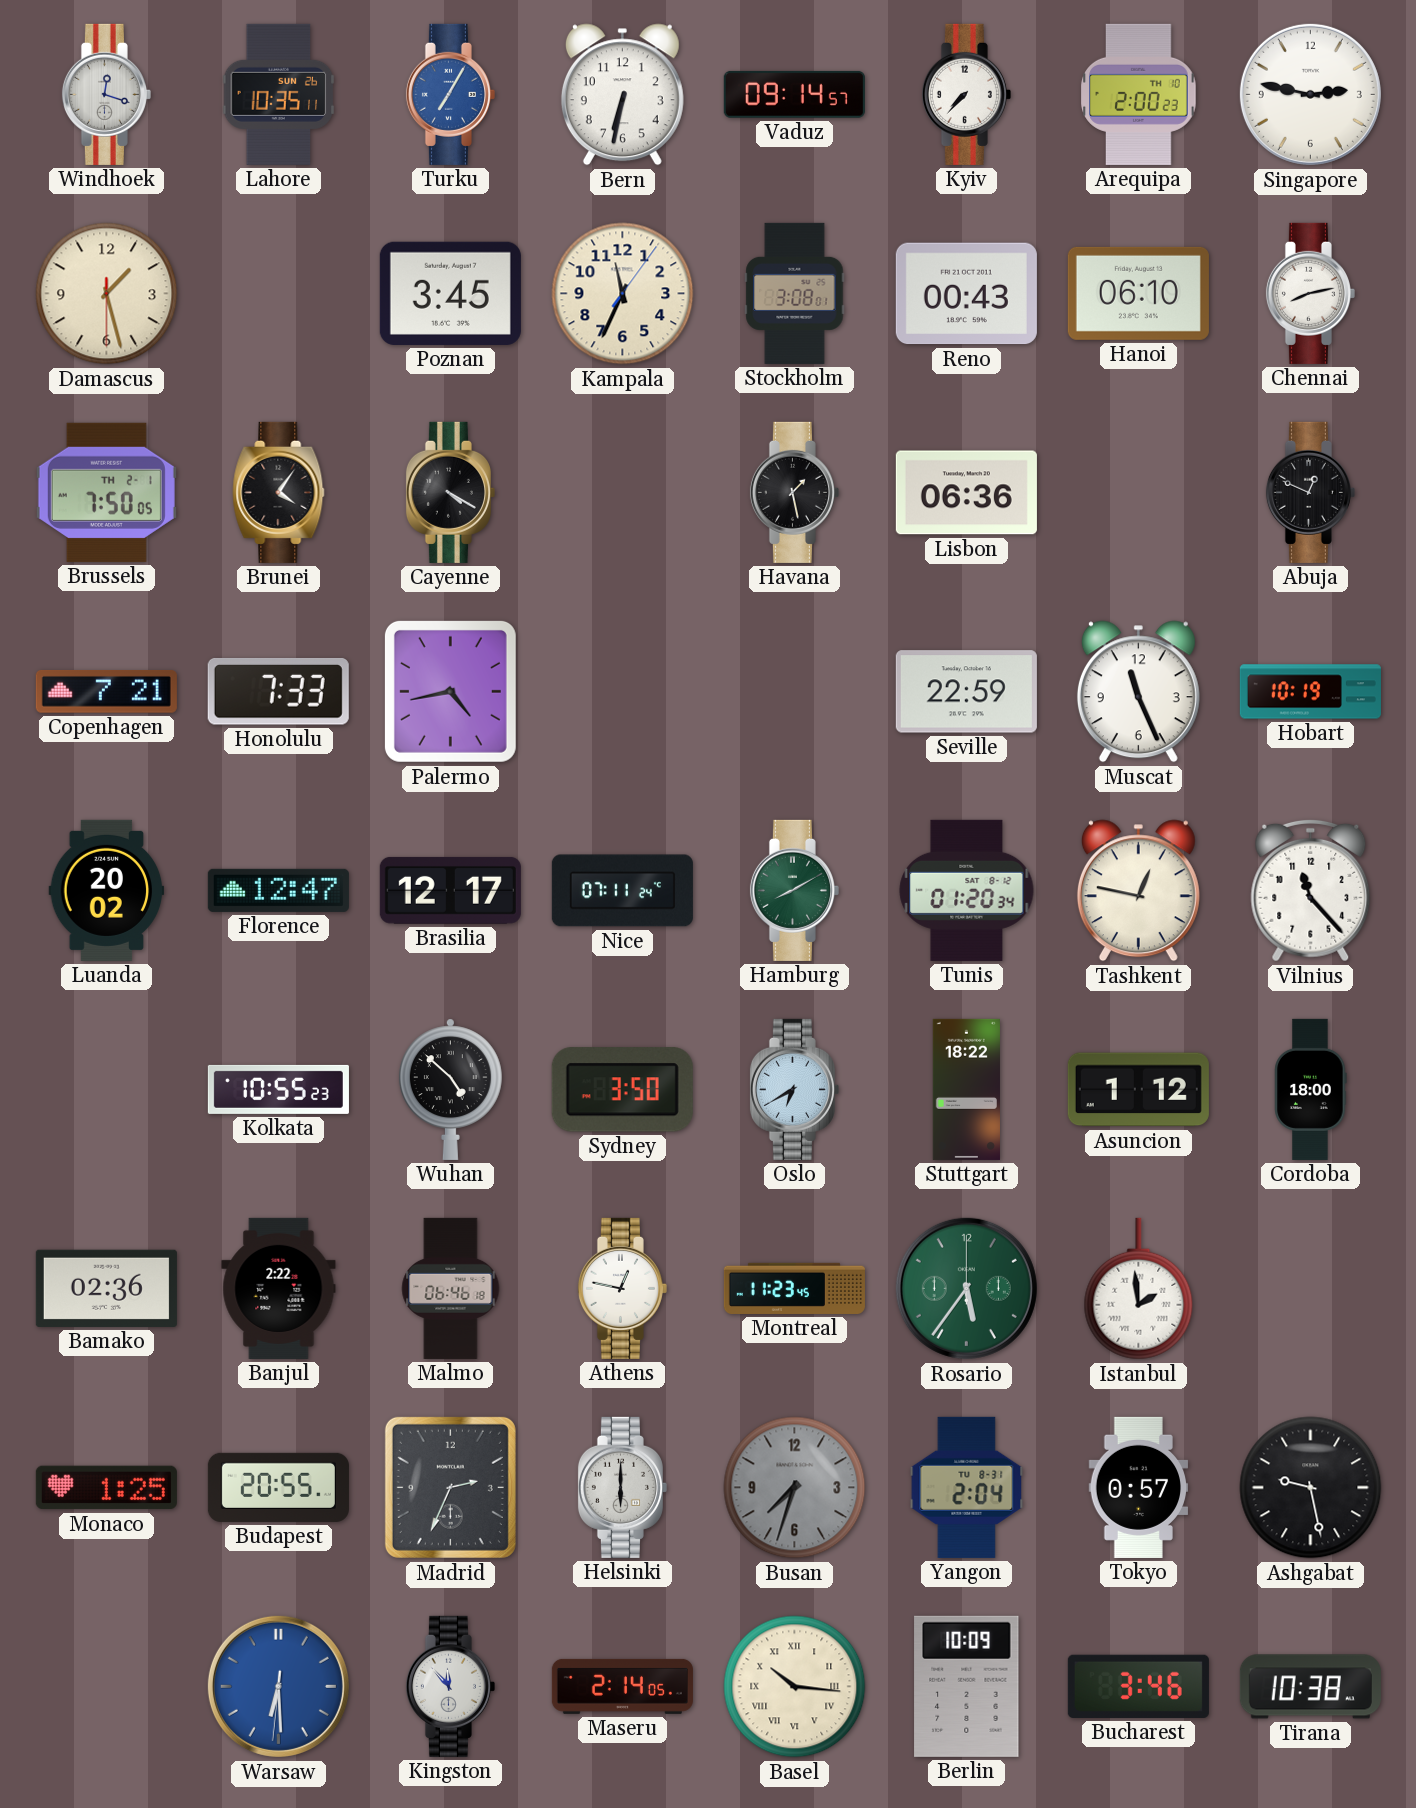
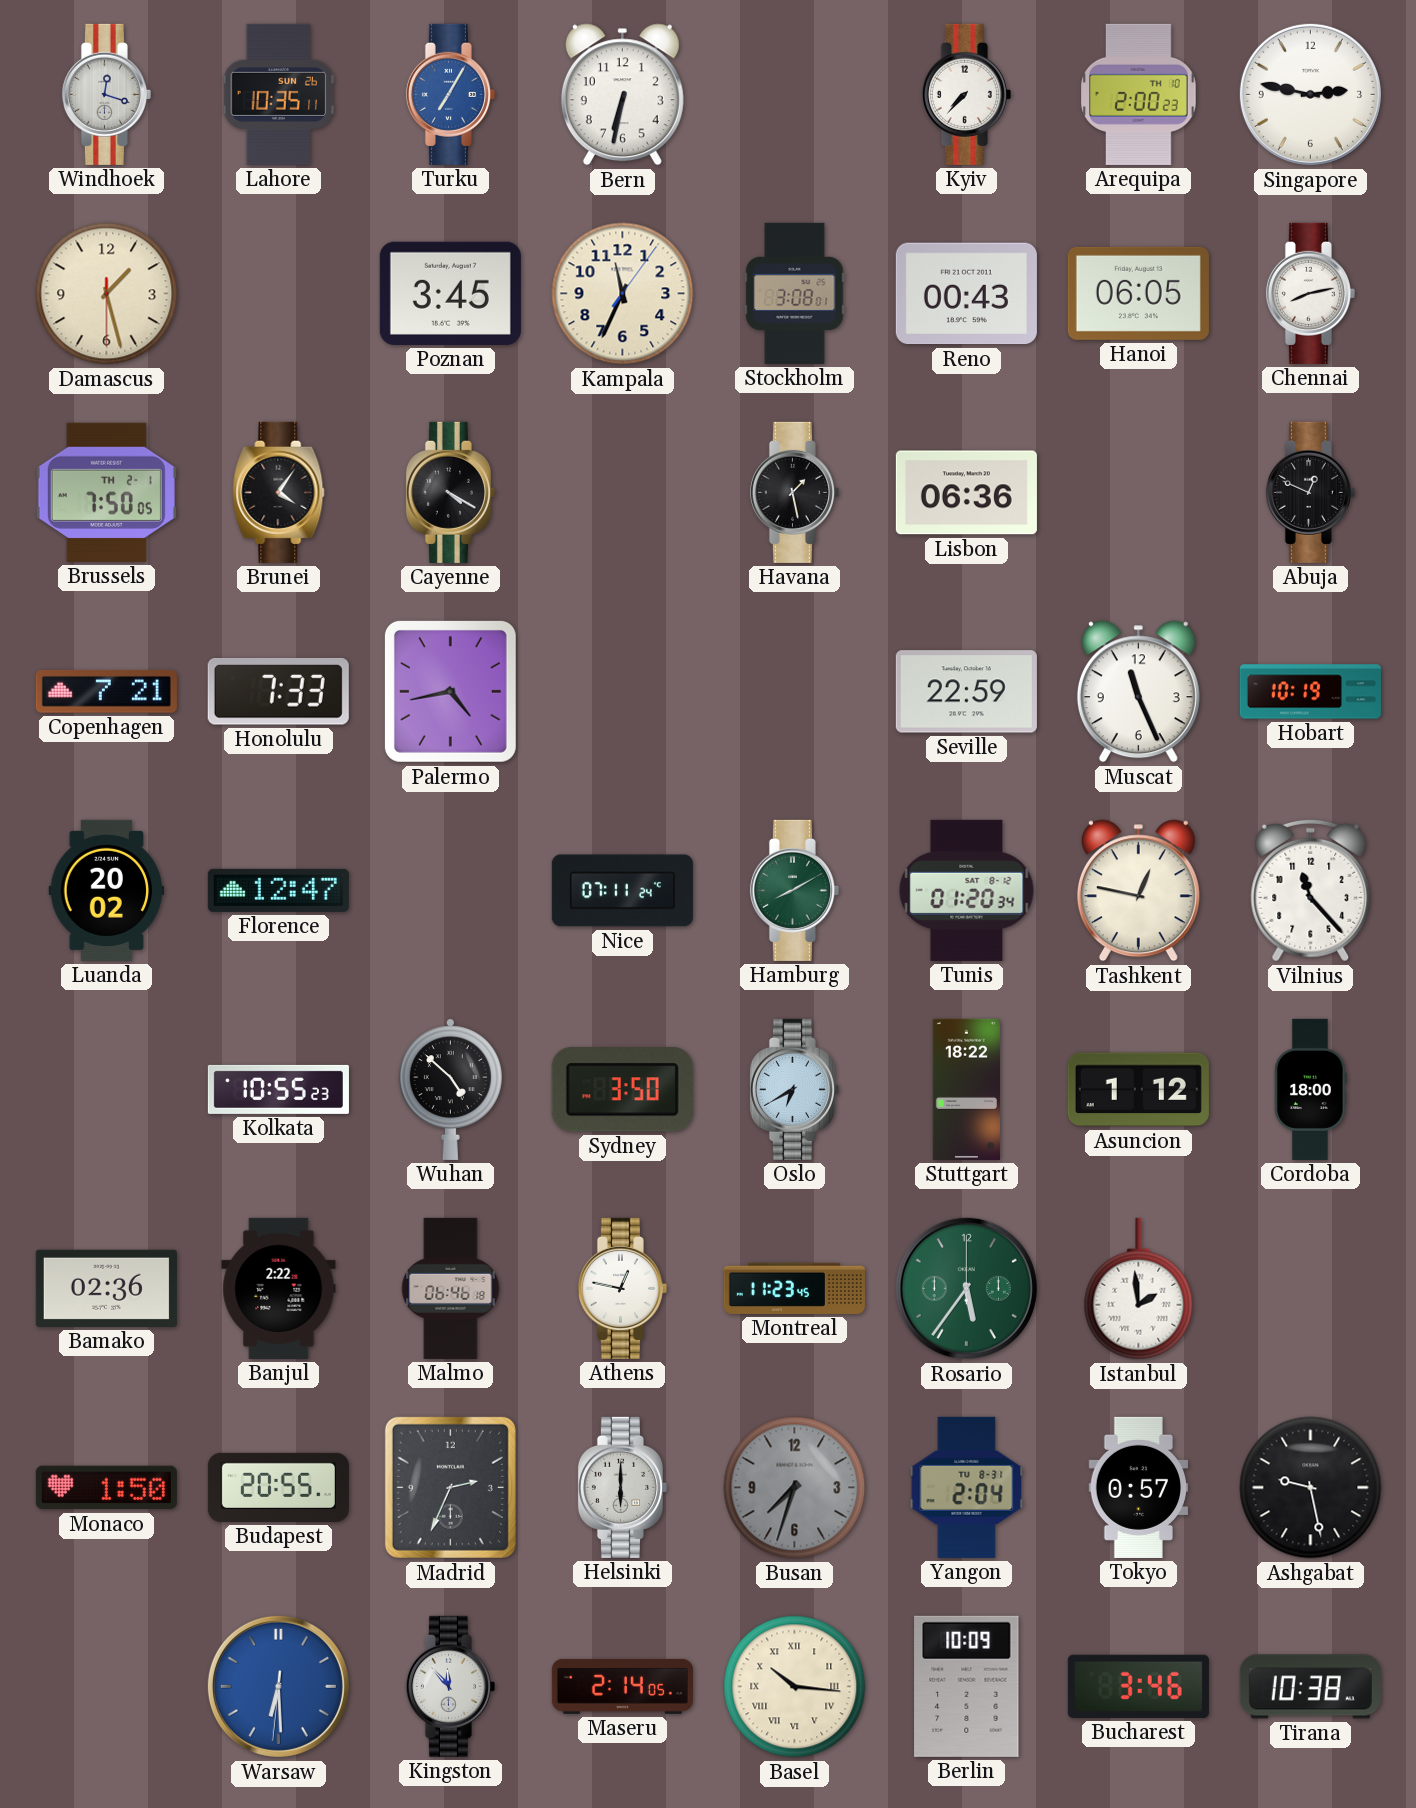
Vaduz: 09:14 -> none (794, 94)
Hanoi: 06:10 -> 06:05 (1138, 293)
Brasilia: 12:17 -> none (450, 890)
Monaco: 1:25 -> 1:50 (106, 1488)
